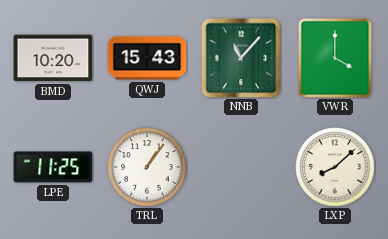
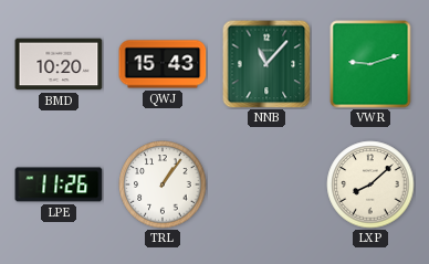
VWR: 4:00 -> 9:12 (370, 64)
LPE: 11:25 -> 11:26 (59, 184)
